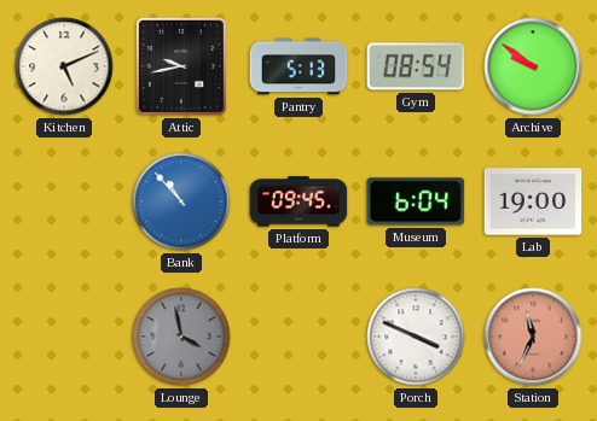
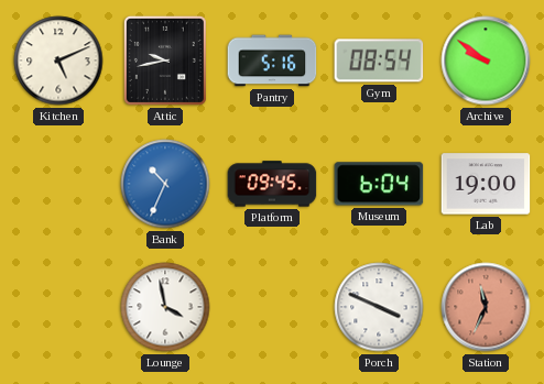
Pantry: 5:13 -> 5:16 (272, 61)
Bank: 10:53 -> 10:34 (165, 184)
Lounge dial: grey -> white (165, 307)
